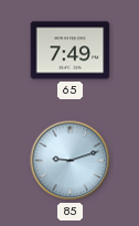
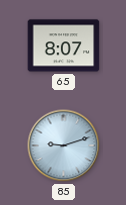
65: 7:49 -> 8:07 (64, 46)
